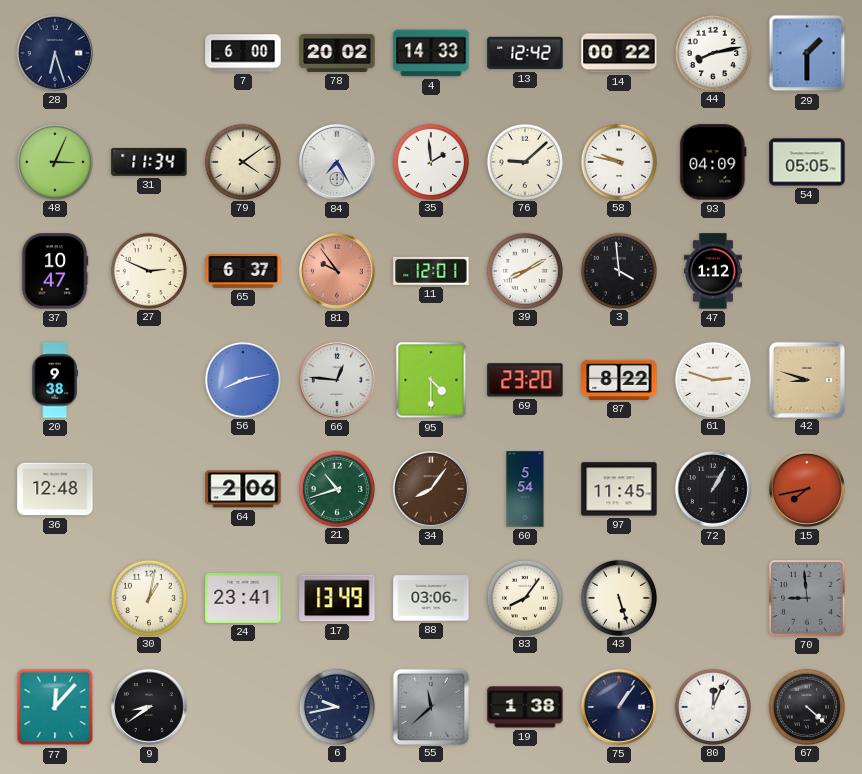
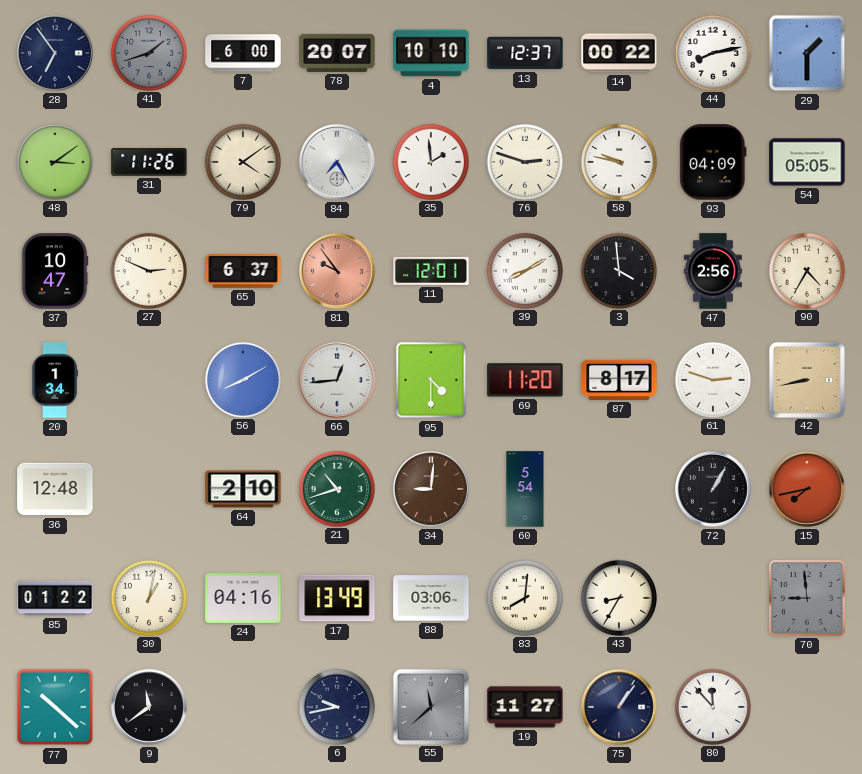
28: 6:27 -> 6:54 (55, 53)
41: none -> 1:42 (148, 52)
78: 20:02 -> 20:07 (337, 53)
4: 14:33 -> 10:10 (431, 53)
13: 12:42 -> 12:37 (525, 53)
48: 3:04 -> 3:09 (54, 161)
31: 11:34 -> 11:26 (149, 162)
76: 9:08 -> 2:48 (524, 161)
47: 1:12 -> 2:56 (713, 271)
90: none -> 4:35 (806, 270)
20: 9:38 -> 1:34 (55, 380)
56: 8:13 -> 8:10 (242, 379)
66: 12:46 -> 12:44 (337, 380)
69: 23:20 -> 11:20 (525, 380)
87: 8:22 -> 8:17 (619, 380)
42: 8:48 -> 8:43 (806, 379)
64: 2:06 -> 2:10 (243, 489)
34: 8:06 -> 9:01 (431, 489)
97: 11:45 -> none (619, 489)
85: none -> 01:22 (55, 598)
24: 23:41 -> 04:16 (243, 599)
83: 8:06 -> 8:01 (524, 597)
43: 5:27 -> 8:35 (618, 597)
77: 12:07 -> 10:22 (55, 707)
9: 8:39 -> 11:39 (149, 707)
19: 1:38 -> 11:27 (525, 707)
80: 12:04 -> 11:53 (712, 706)
67: 4:22 -> none (806, 706)
